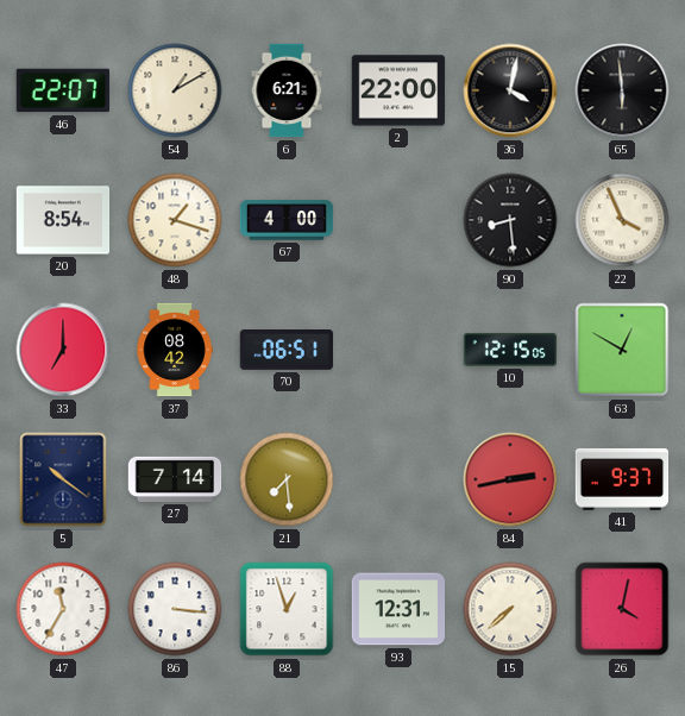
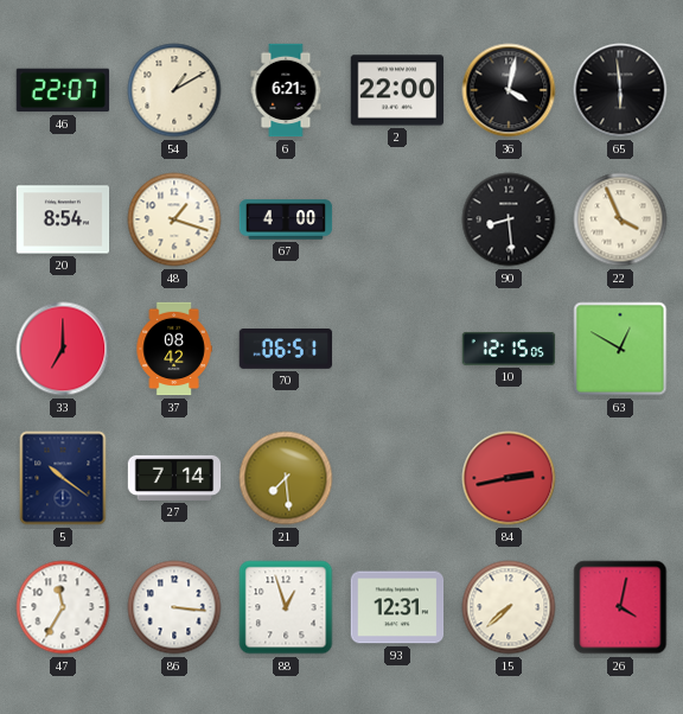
41: 9:37 -> none (622, 479)
